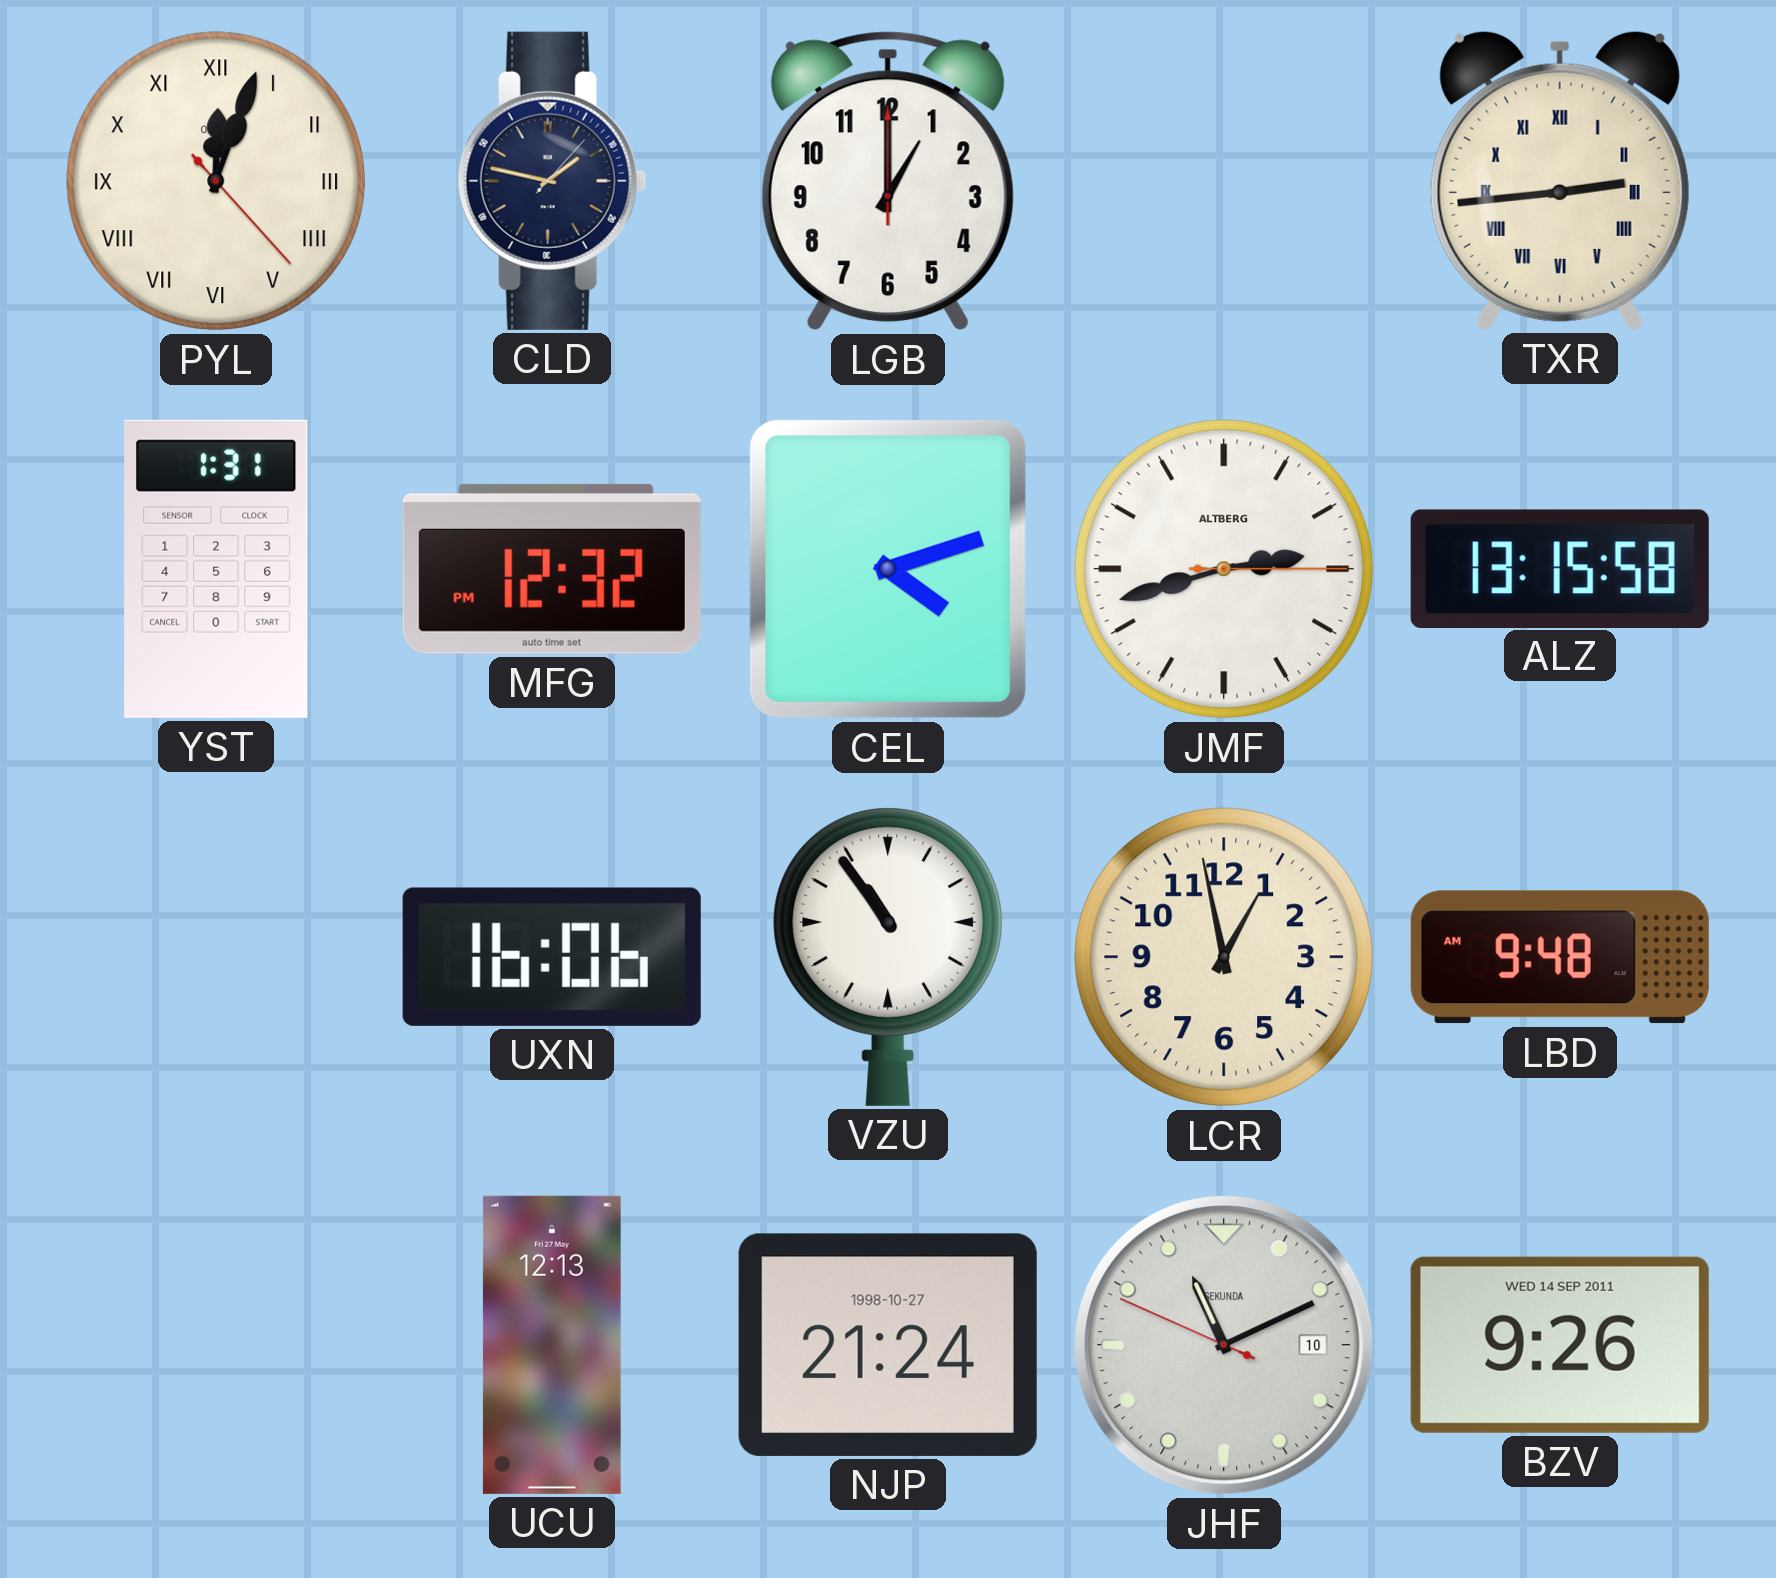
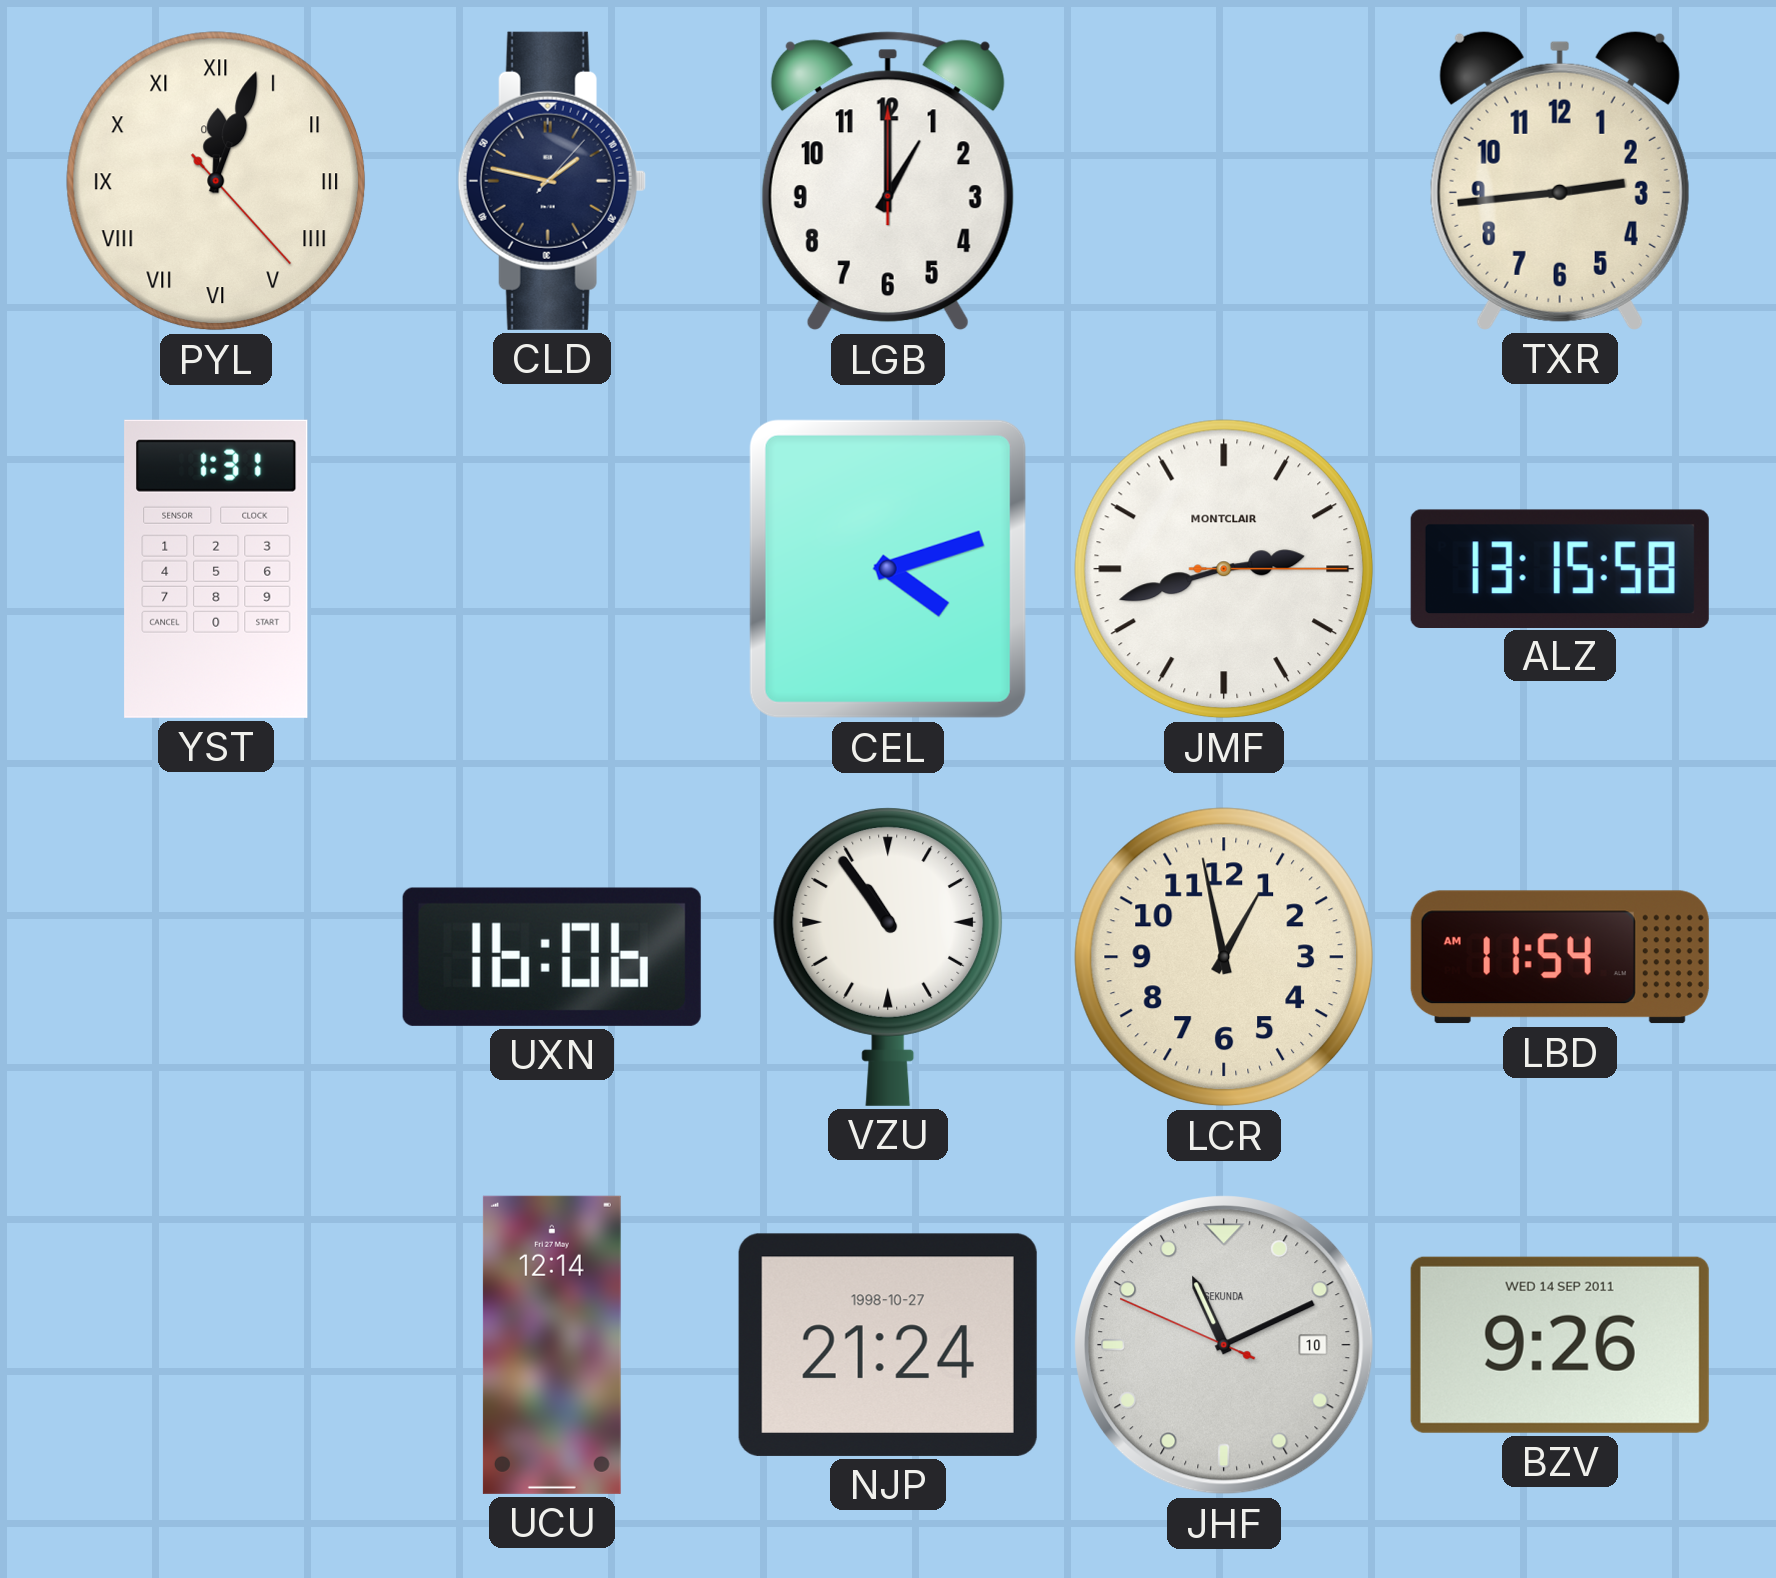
TXR numerals: Roman -> Arabic (1560, 180)
MFG: 12:32 -> none (552, 569)
JMF brand: ALTBERG -> MONTCLAIR (1224, 569)
LBD: 9:48 -> 11:54 (1560, 957)
UCU: 12:13 -> 12:14 (552, 1345)
